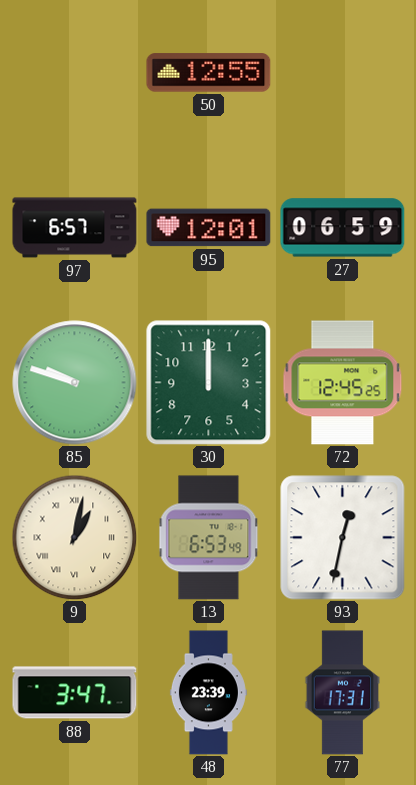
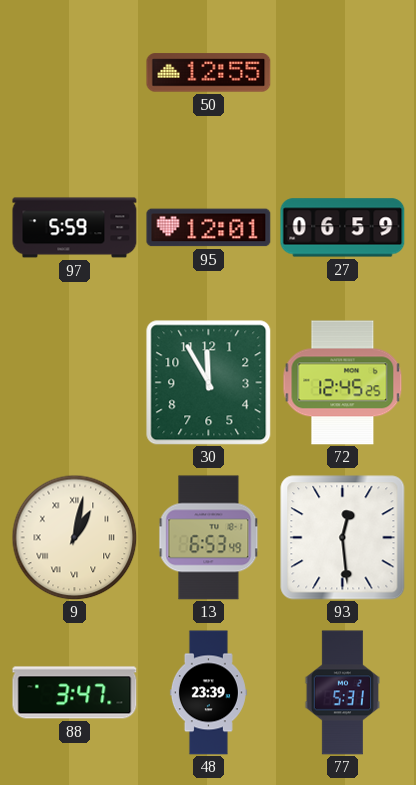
97: 6:57 -> 5:59 (75, 228)
85: 9:48 -> none (75, 383)
30: 12:00 -> 11:55 (209, 383)
93: 12:32 -> 12:29 (343, 538)
77: 17:31 -> 5:31 (342, 693)
